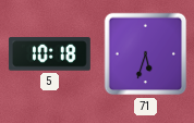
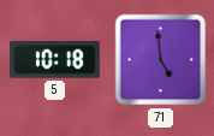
71: 5:33 -> 4:59 (161, 60)
